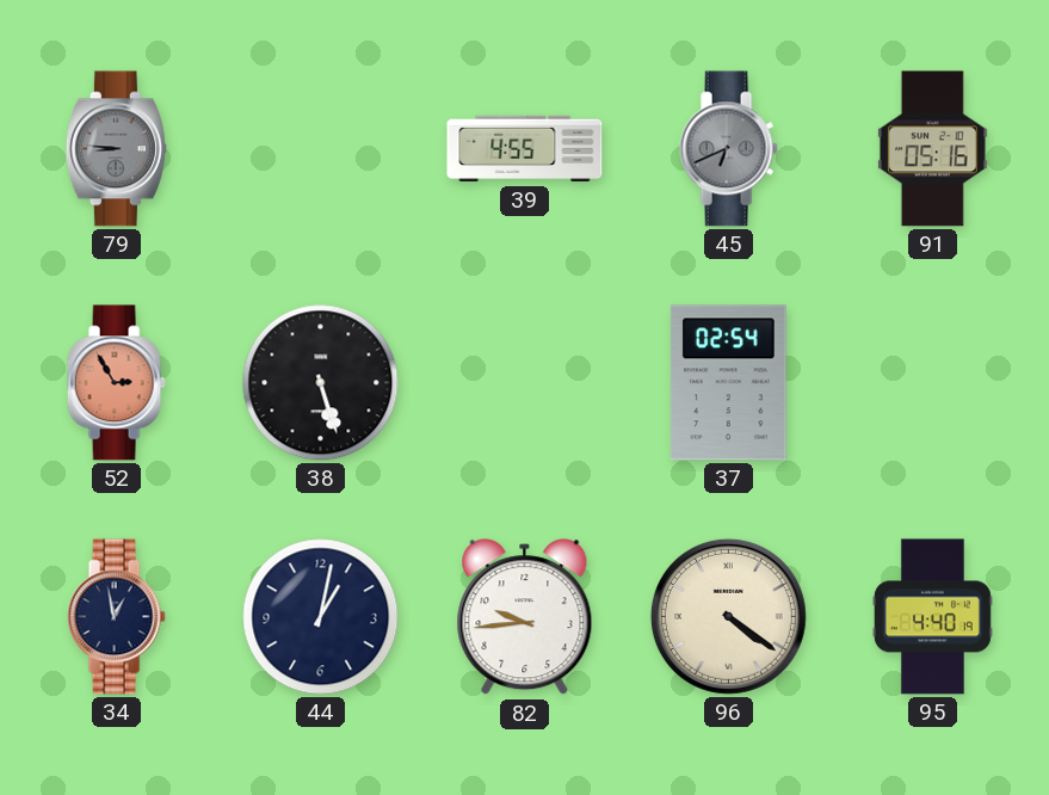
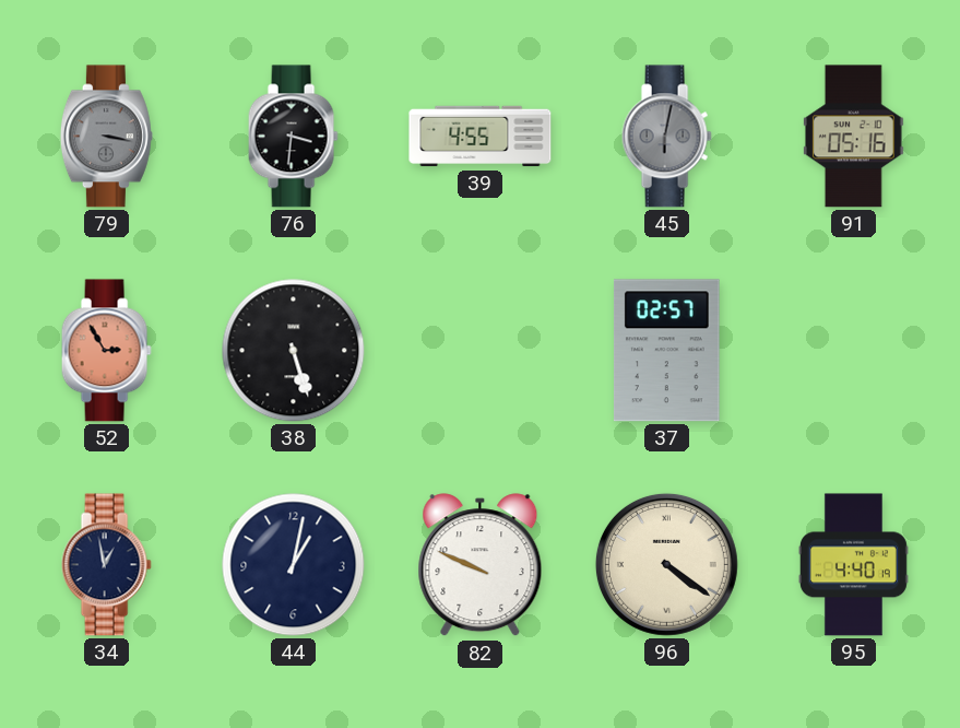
79: 8:46 -> 3:17 (106, 137)
76: none -> 3:31 (293, 137)
45: 6:41 -> 6:02 (666, 137)
37: 02:54 -> 02:57 (666, 351)
82: 9:44 -> 9:49 (481, 565)
